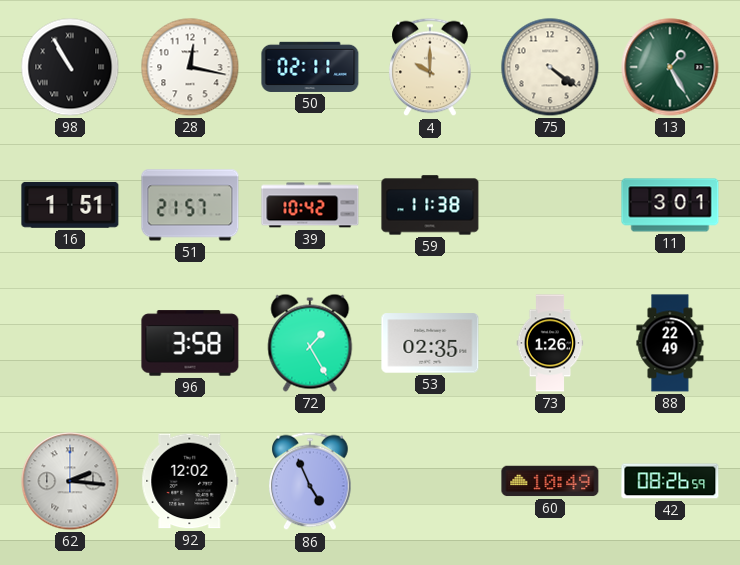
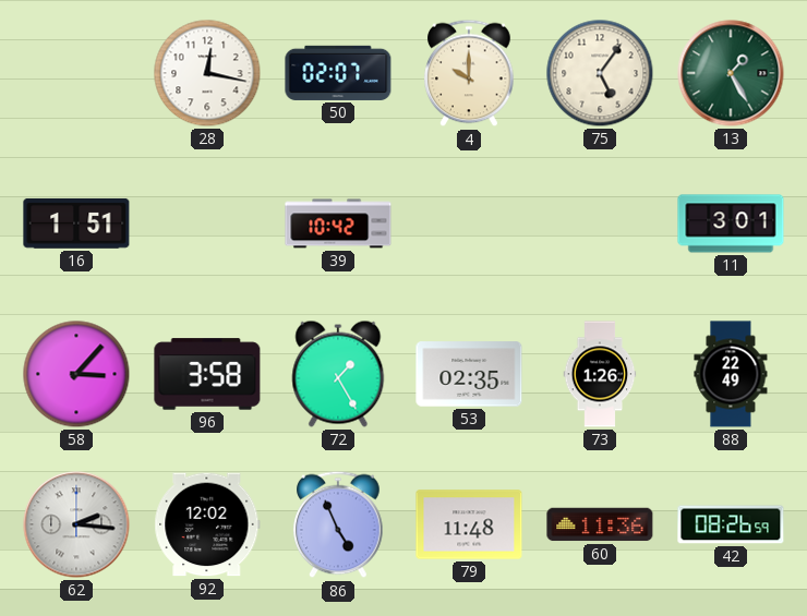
98: 10:55 -> none (70, 67)
50: 02:11 -> 02:07 (338, 73)
75: 4:21 -> 5:06 (600, 73)
51: 21:57 -> none (190, 205)
59: 11:38 -> none (430, 205)
58: none -> 3:07 (76, 374)
79: none -> 11:48 (469, 524)
60: 10:49 -> 11:36 (600, 524)
